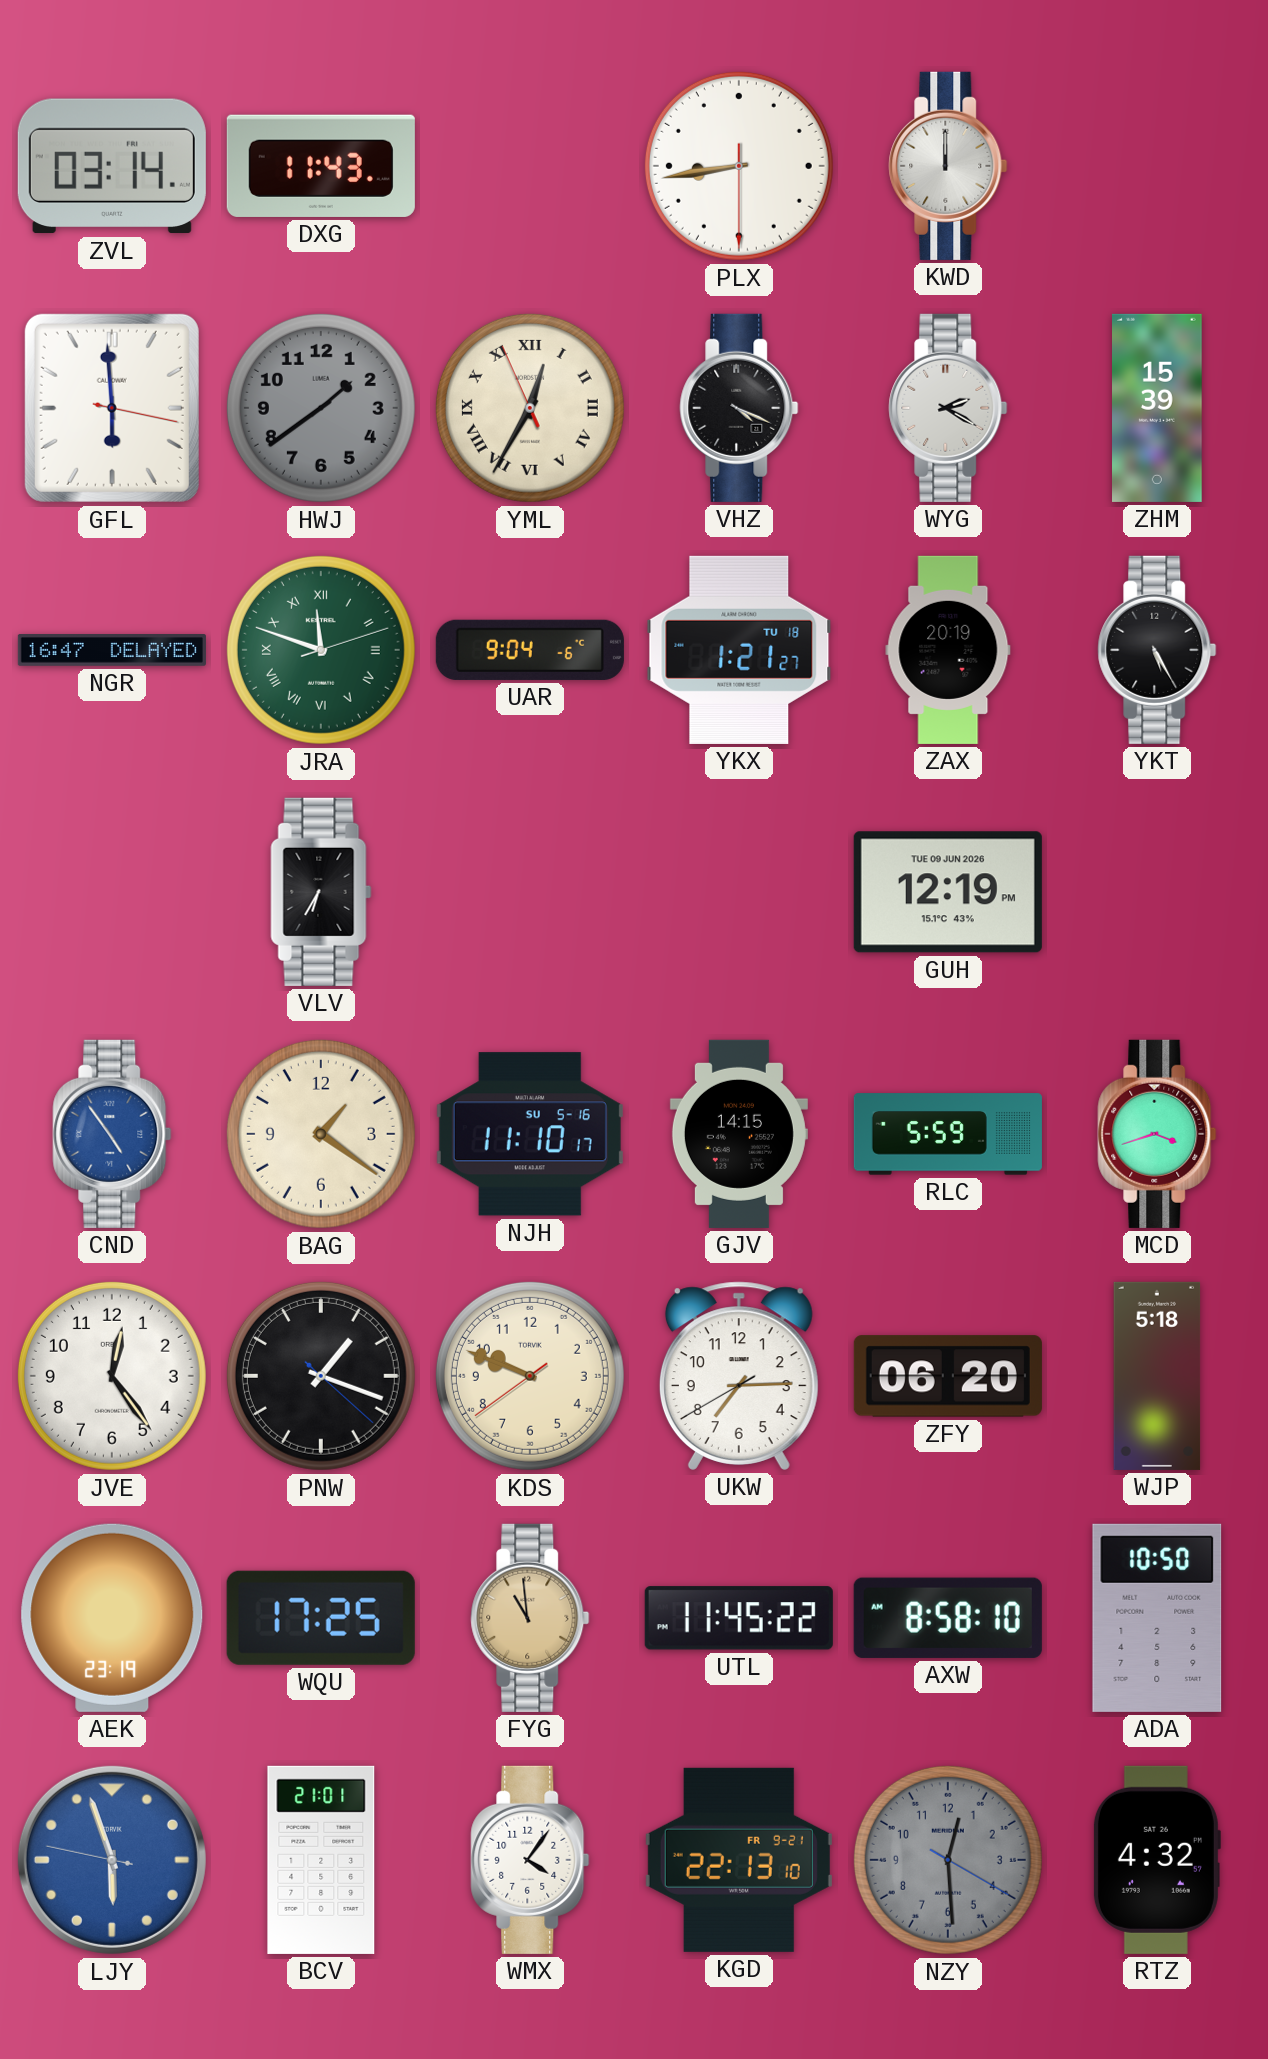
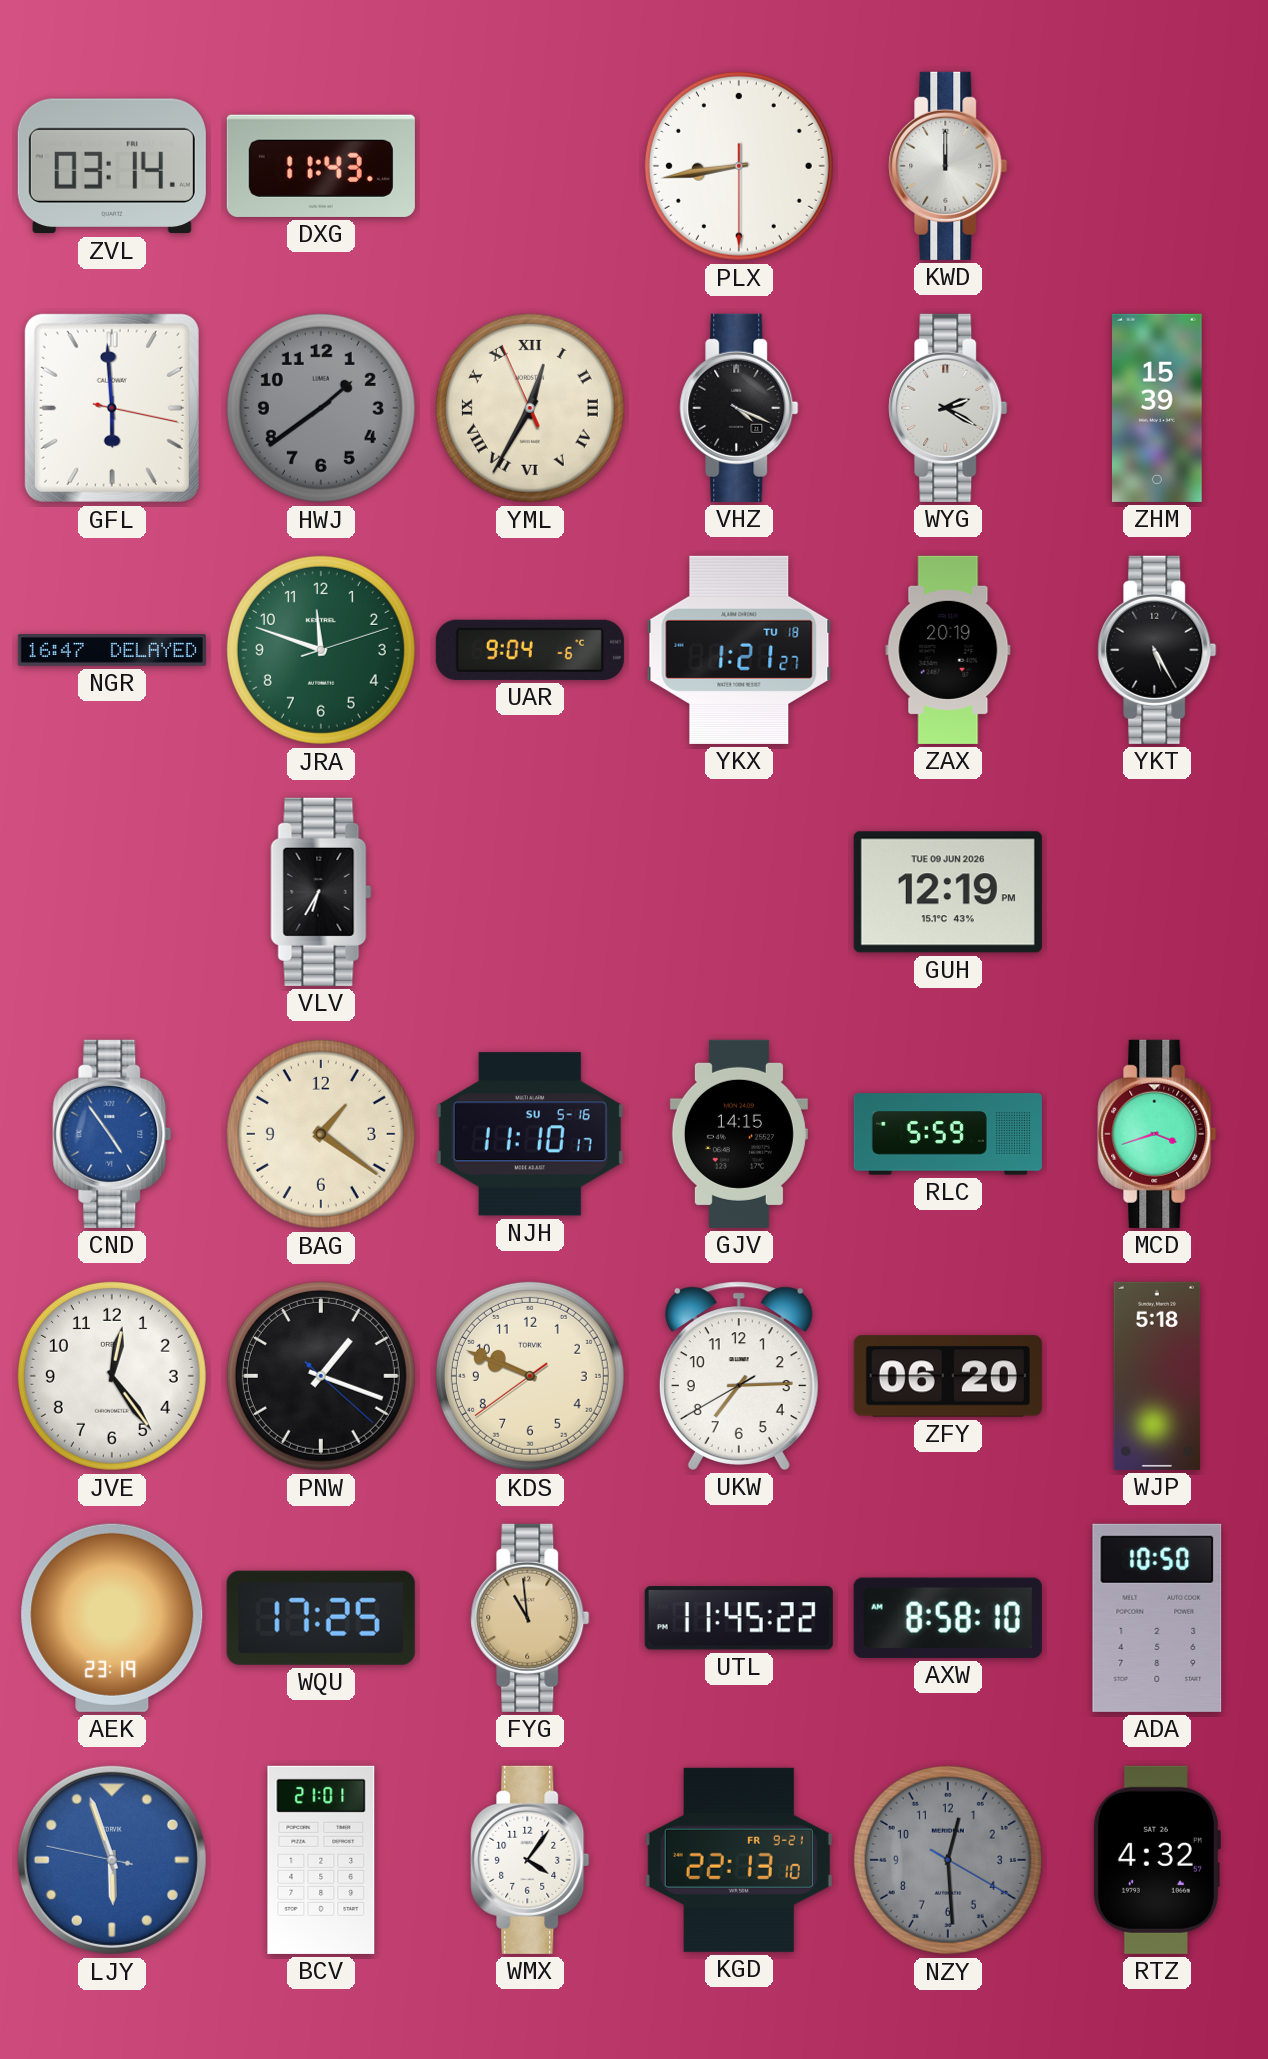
JRA numerals: Roman -> Arabic (321, 650)
